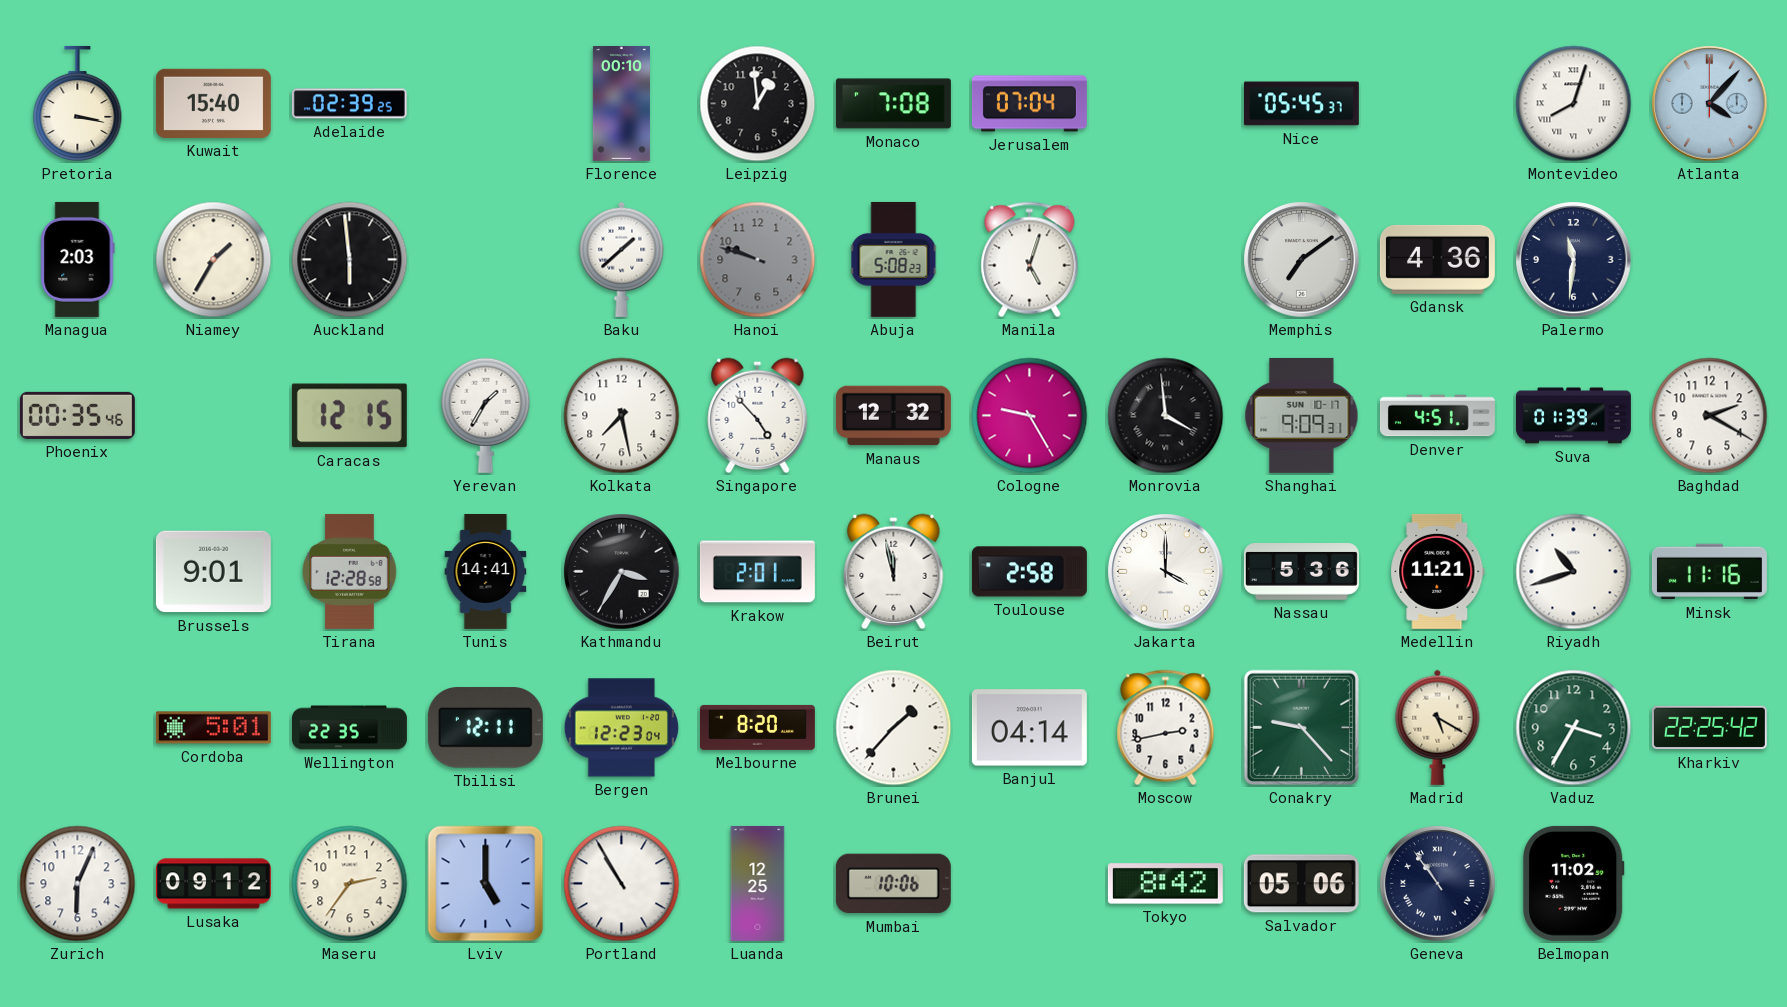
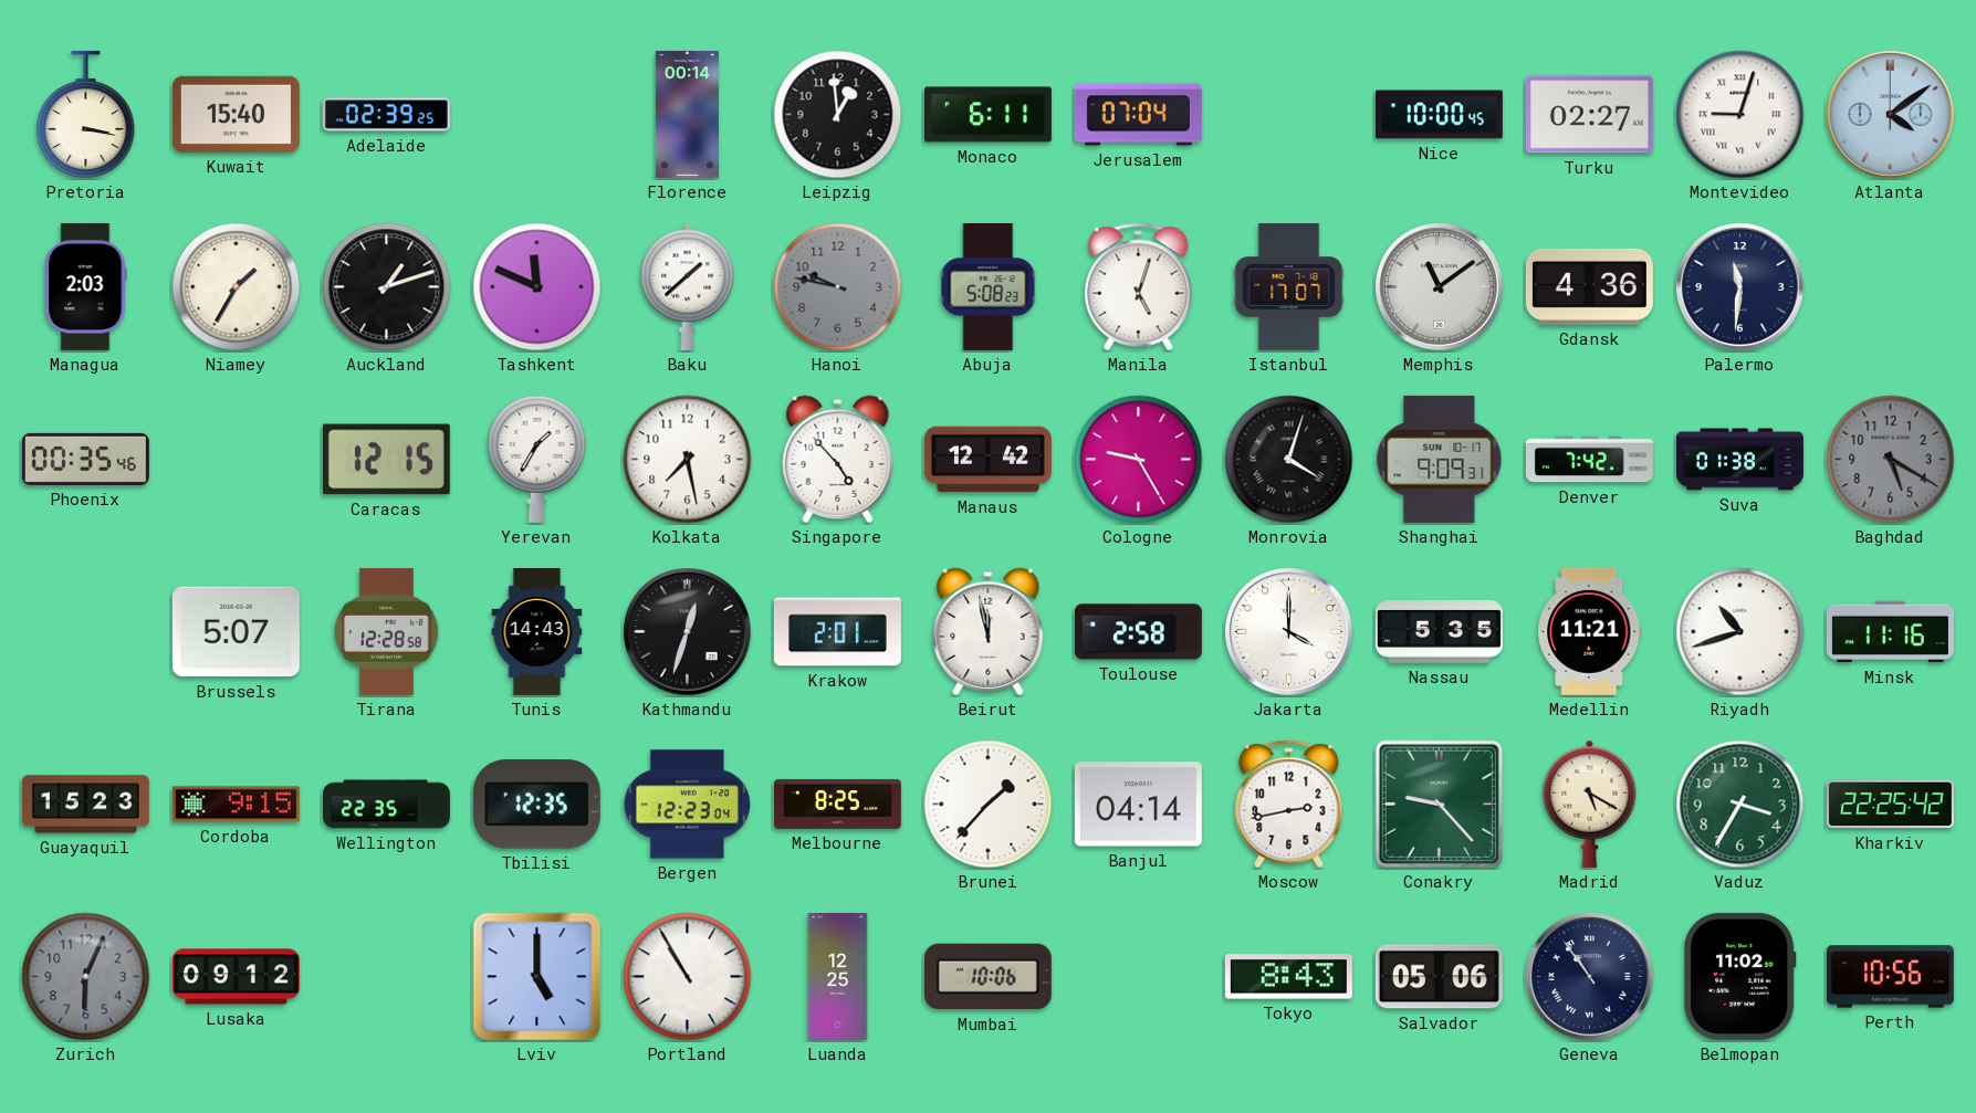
Florence: 00:10 -> 00:14 (687, 114)
Monaco: 7:08 -> 6:11 (987, 115)
Nice: 05:45 -> 10:00 (1439, 115)
Turku: none -> 02:27 (1589, 115)
Montevideo: 8:03 -> 9:03 (1740, 115)
Atlanta: 4:07 -> 4:09 (1891, 115)
Auckland: 5:59 -> 1:12 (387, 287)
Tashkent: none -> 11:49 (537, 287)
Hanoi: 9:48 -> 9:47 (838, 287)
Istanbul: none -> 17:07 (1289, 286)
Memphis: 7:09 -> 11:09 (1440, 287)
Manaus: 12:32 -> 12:42 (987, 460)
Monrovia: 3:59 -> 4:03 (1289, 460)
Denver: 4:51 -> 7:42 (1589, 460)
Suva: 01:39 -> 01:38 (1739, 460)
Baghdad: 2:20 -> 5:20 (1891, 460)
Baghdad dial: white -> grey (1891, 460)
Brussels: 9:01 -> 5:07 (236, 632)
Tunis: 14:41 -> 14:43 (537, 631)
Kathmandu: 3:35 -> 12:33 (688, 632)
Nassau: 5:36 -> 5:35 (1439, 632)
Guayaquil: none -> 15:23 (85, 805)
Cordoba: 5:01 -> 9:15 (236, 805)
Tbilisi: 12:11 -> 12:35 (536, 805)
Melbourne: 8:20 -> 8:25 (837, 804)
Zurich dial: white -> grey (86, 977)
Maseru: 2:36 -> none (350, 884)
Tokyo: 8:42 -> 8:43 (1288, 977)
Perth: none -> 10:56 (1890, 977)
